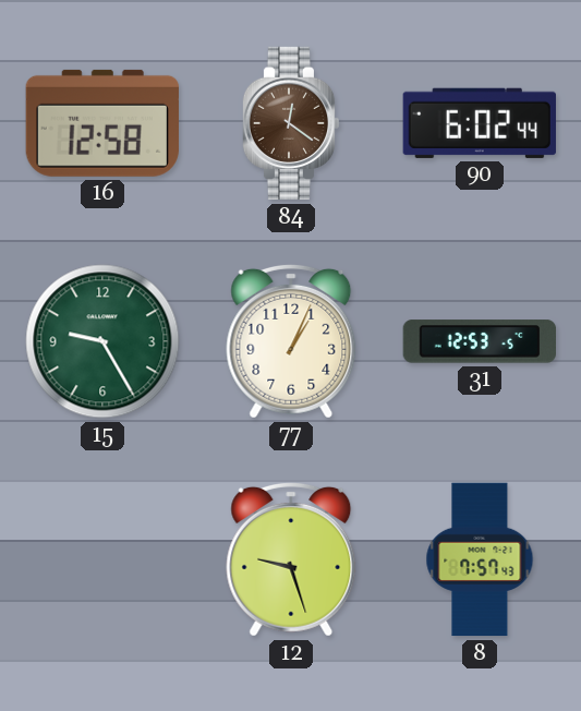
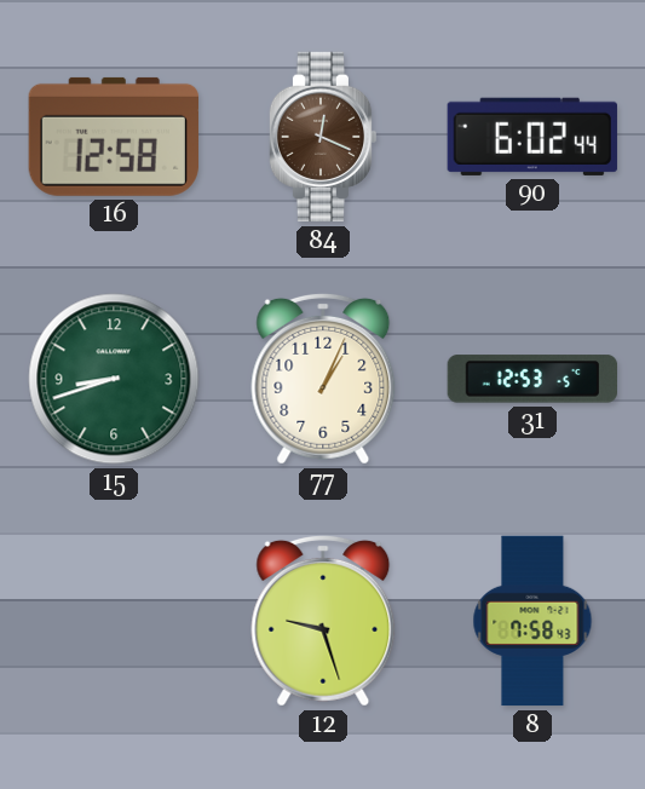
84: 12:21 -> 12:19 (323, 137)
15: 9:25 -> 8:42 (114, 379)
8: 7:57 -> 7:58 (532, 621)
